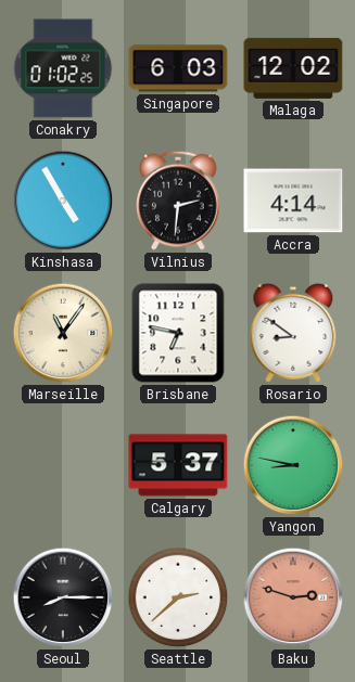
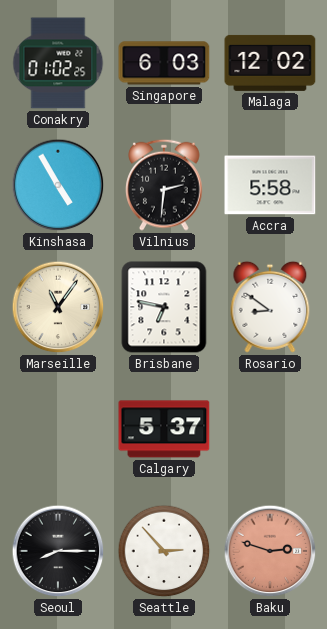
Accra: 4:14 -> 5:58 (270, 185)
Yangon: 8:47 -> none (293, 465)
Seattle: 2:38 -> 2:53 (164, 551)
